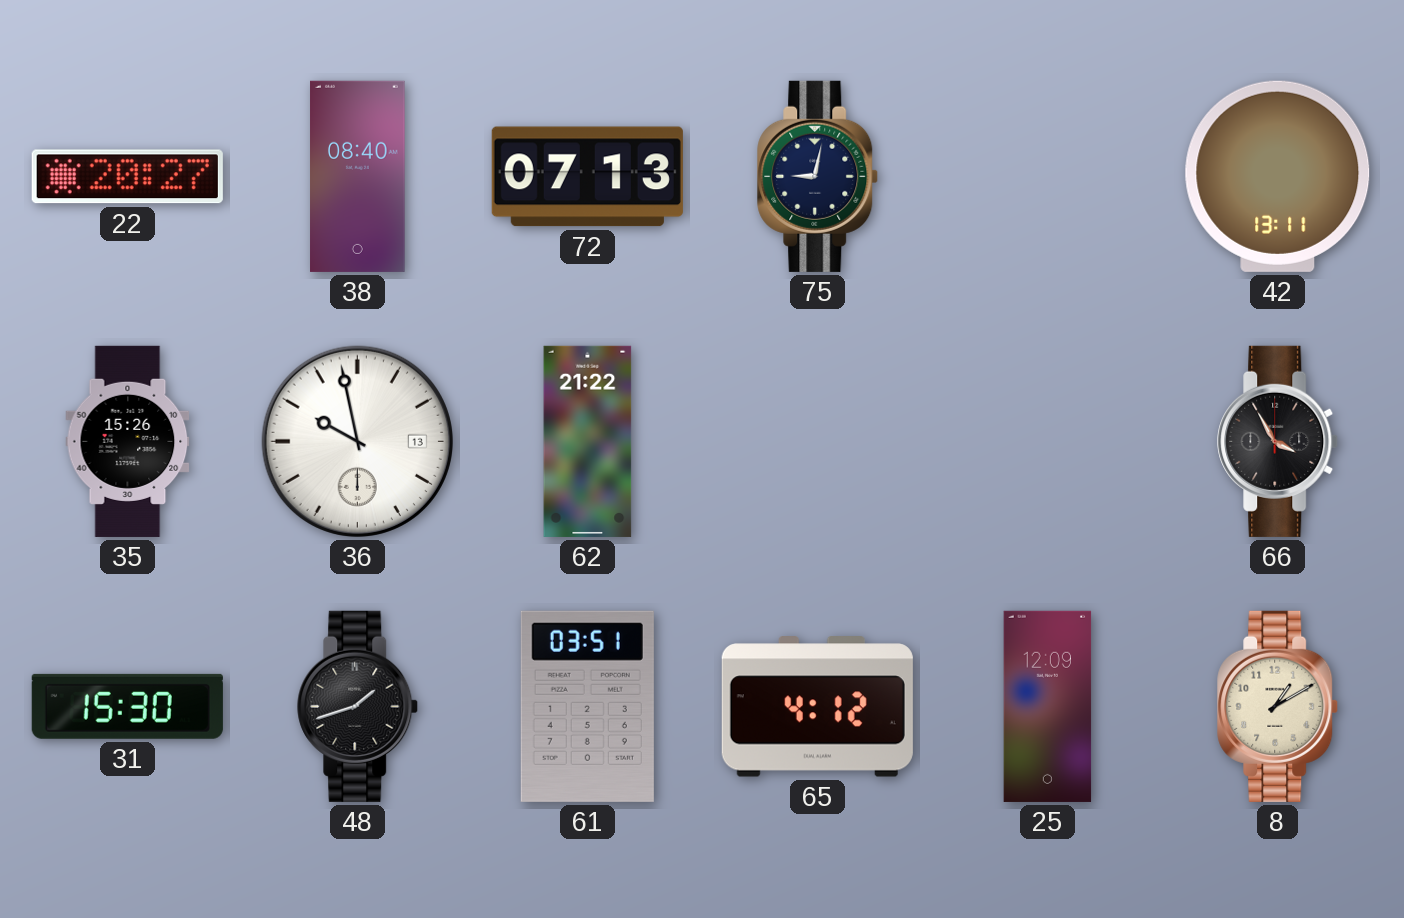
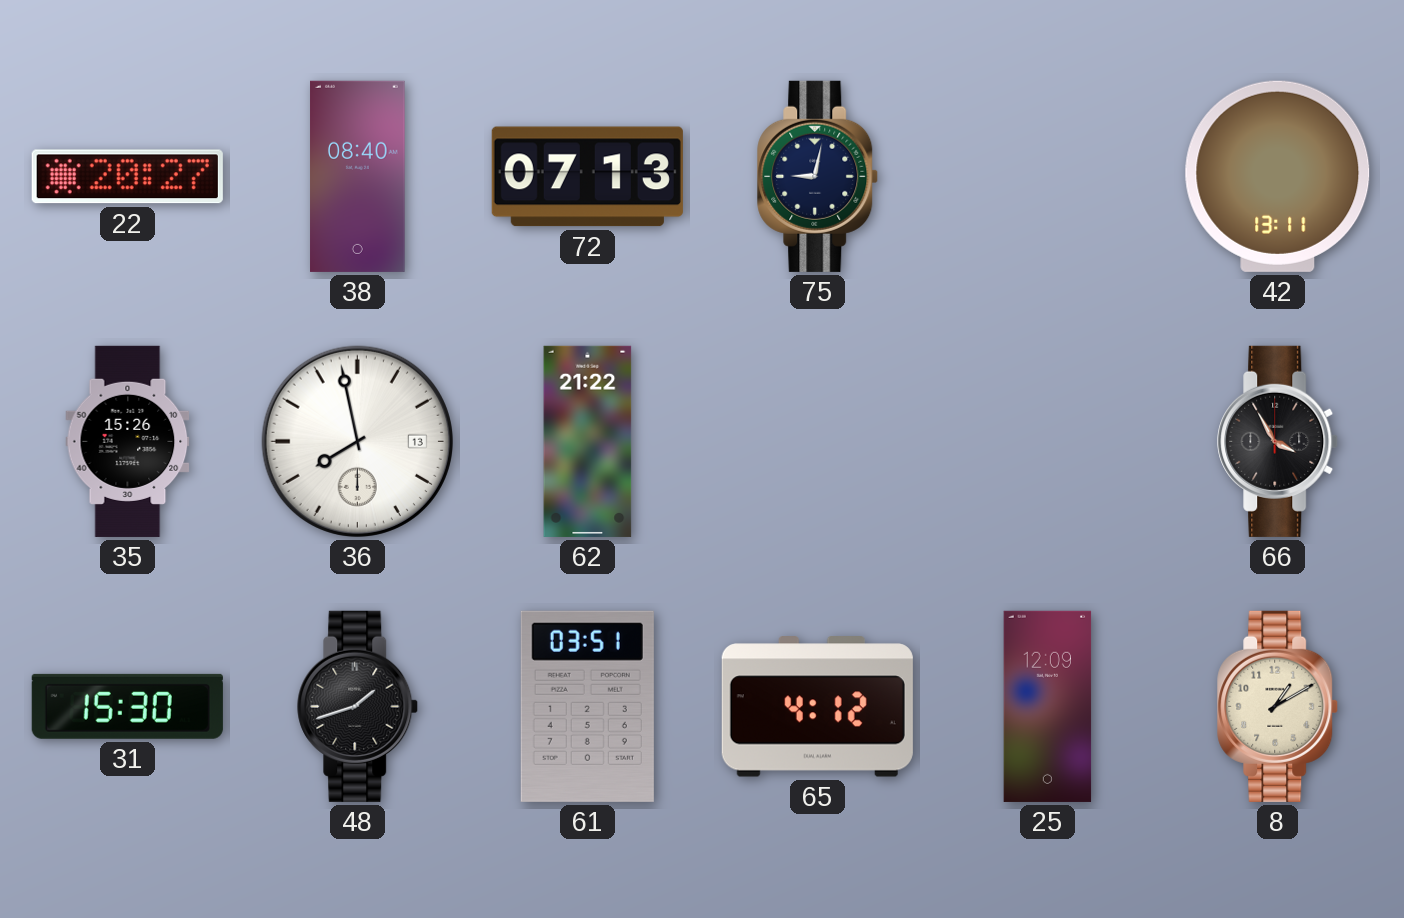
36: 9:58 -> 7:58 (357, 441)
